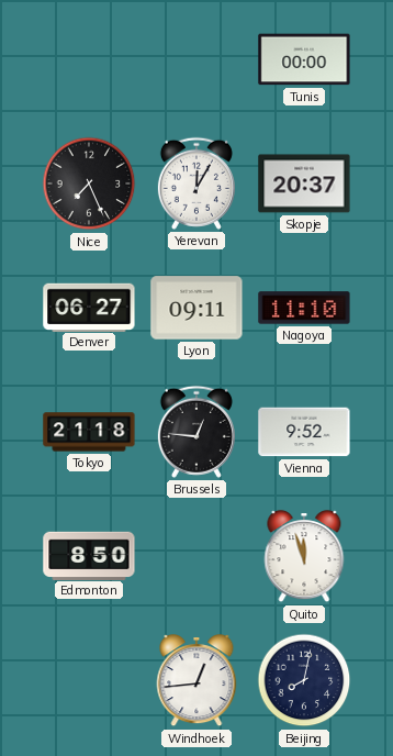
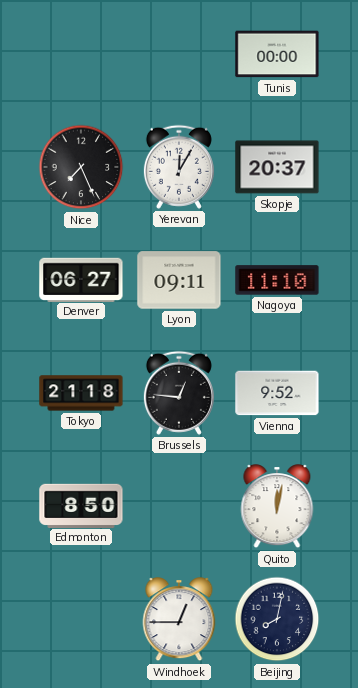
Quito: 11:57 -> 12:02 (277, 507)
Windhoek: 12:44 -> 12:45 (179, 620)
